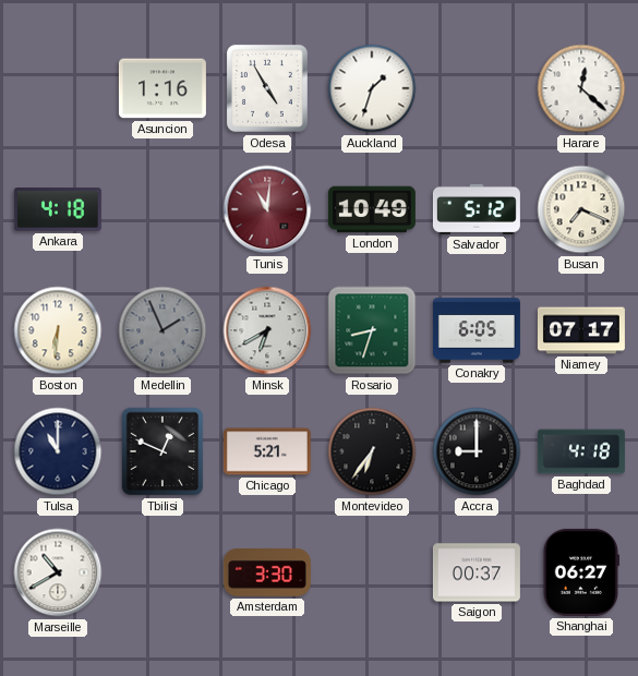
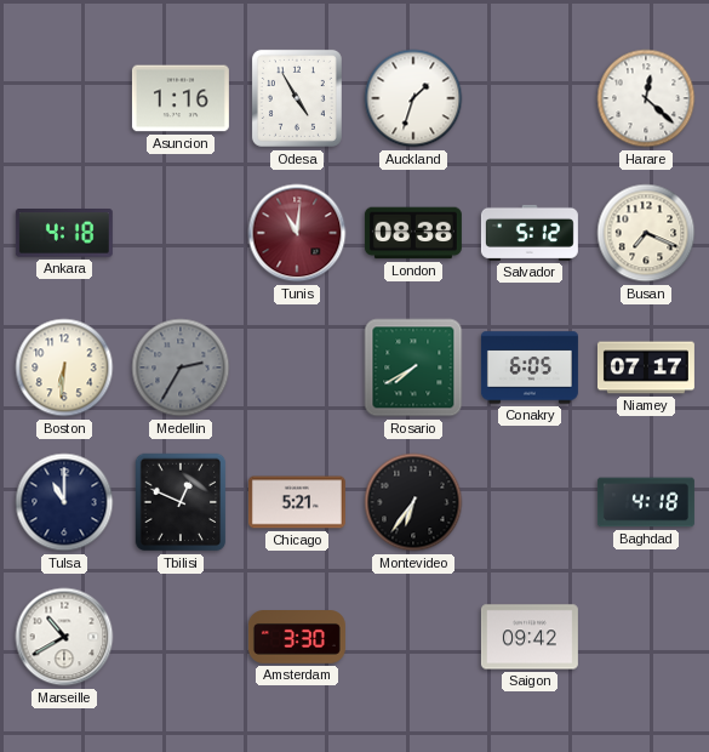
London: 10:49 -> 08:38 (413, 233)
Medellin: 1:56 -> 2:35 (181, 368)
Minsk: 6:40 -> none (267, 330)
Rosario: 8:33 -> 7:40 (413, 368)
Accra: 9:00 -> none (477, 451)
Saigon: 00:37 -> 09:42 (530, 637)
Shanghai: 06:27 -> none (581, 572)
